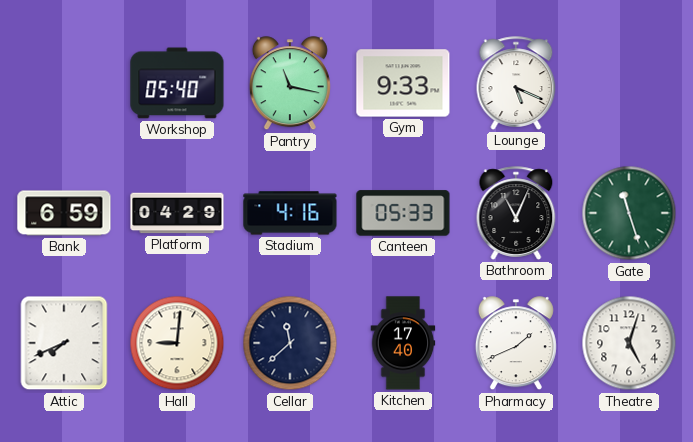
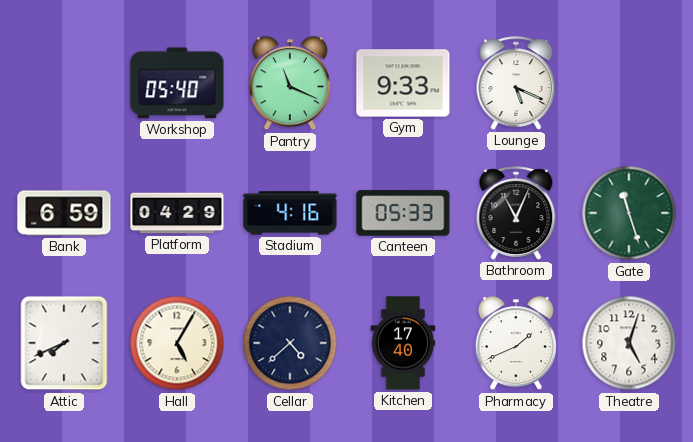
Pantry: 11:17 -> 11:19 (290, 84)
Hall: 9:01 -> 5:05 (177, 343)
Cellar: 11:38 -> 4:38 (290, 343)
